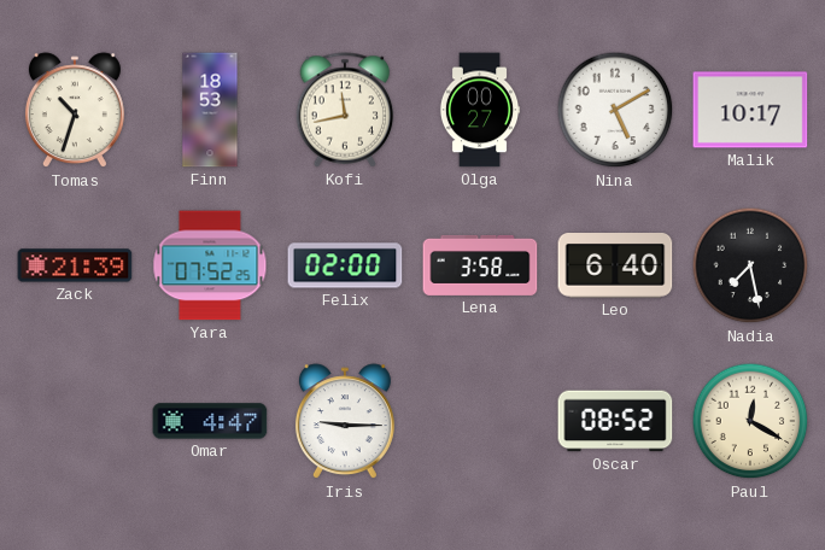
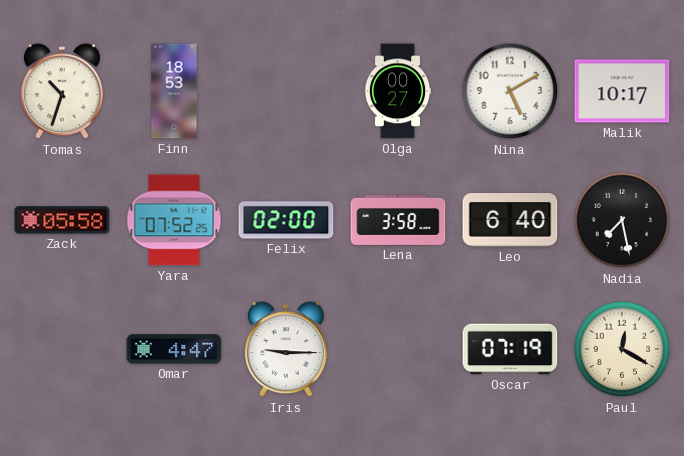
Kofi: 11:43 -> none (345, 110)
Zack: 21:39 -> 05:58 (62, 220)
Oscar: 08:52 -> 07:19 (510, 349)
